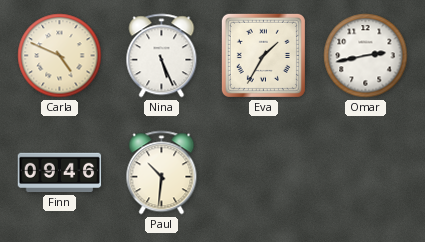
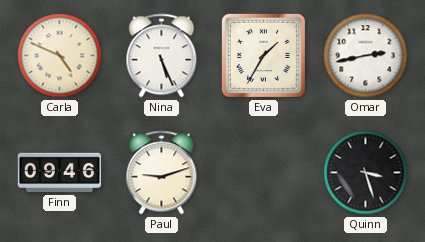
Paul: 10:31 -> 9:12 (162, 173)
Quinn: none -> 3:27 (366, 173)
